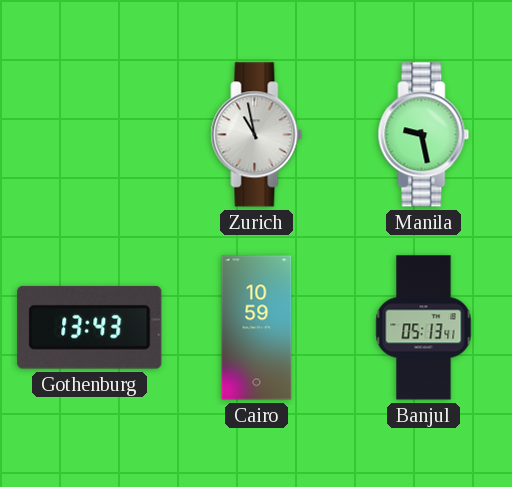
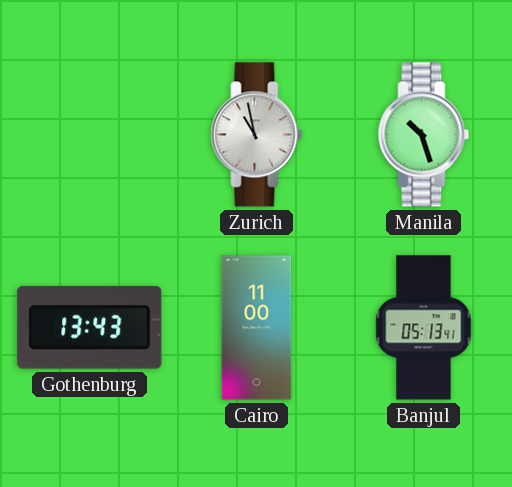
Manila: 9:28 -> 10:27 (424, 135)
Cairo: 10:59 -> 11:00 (257, 328)
